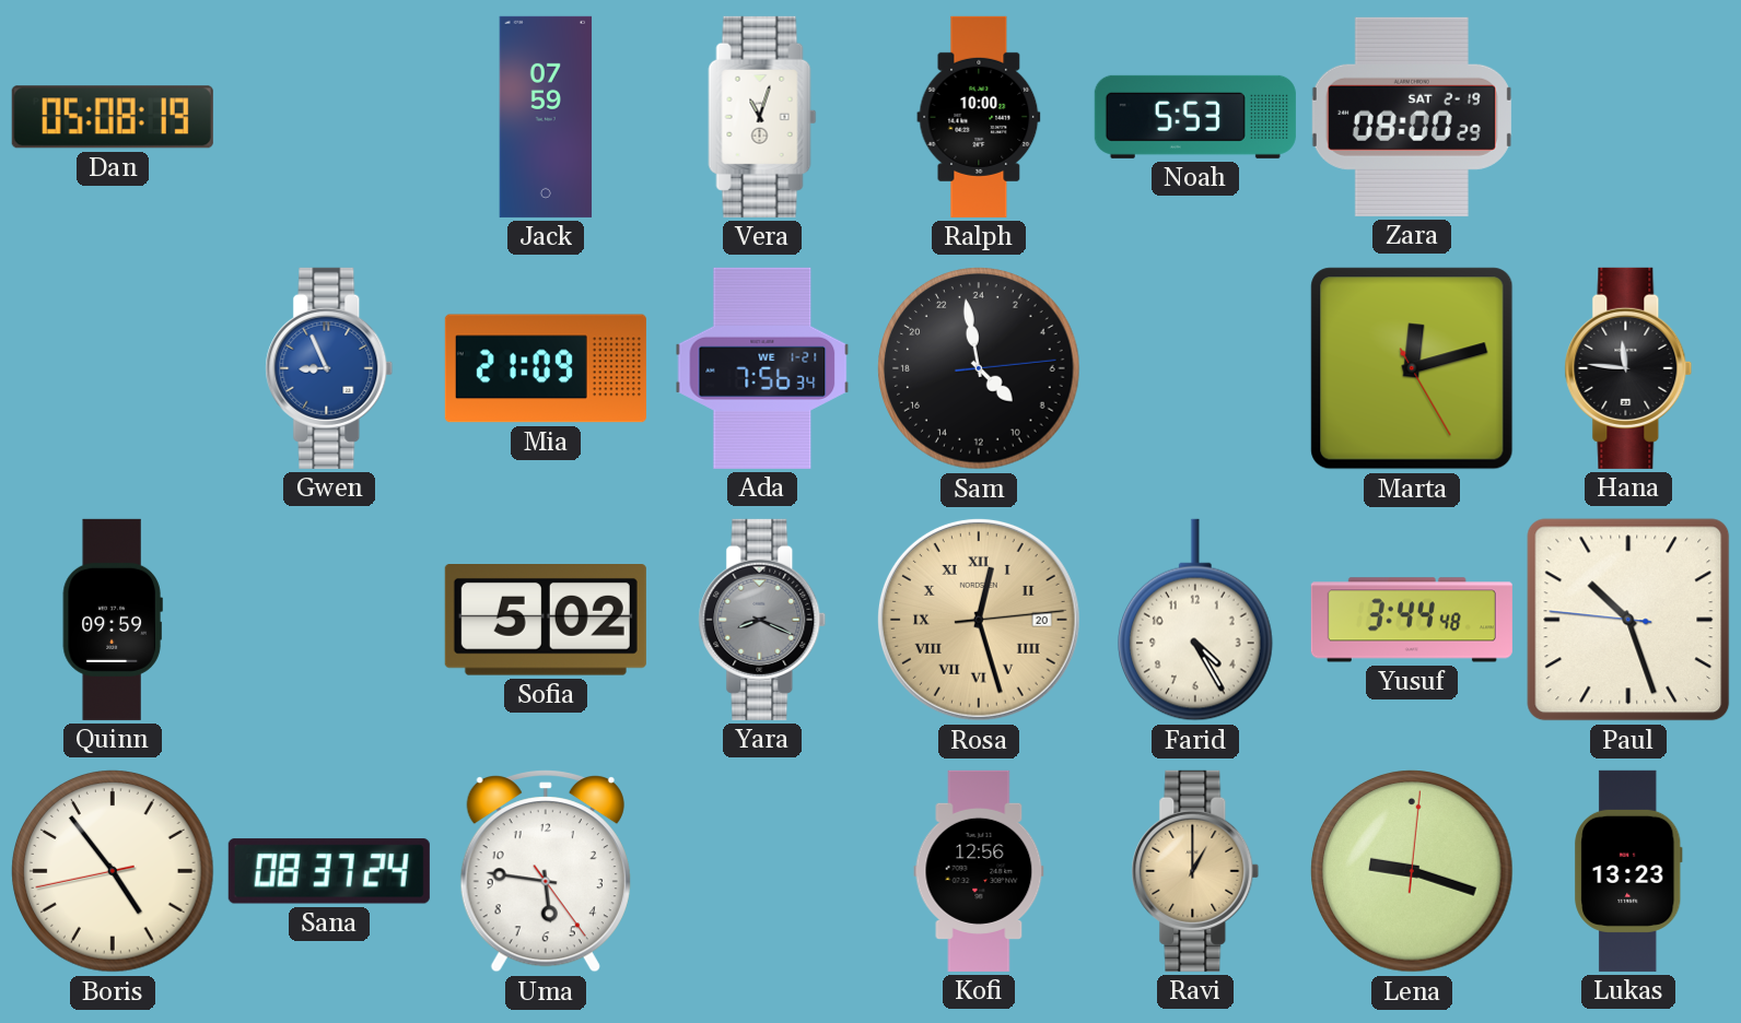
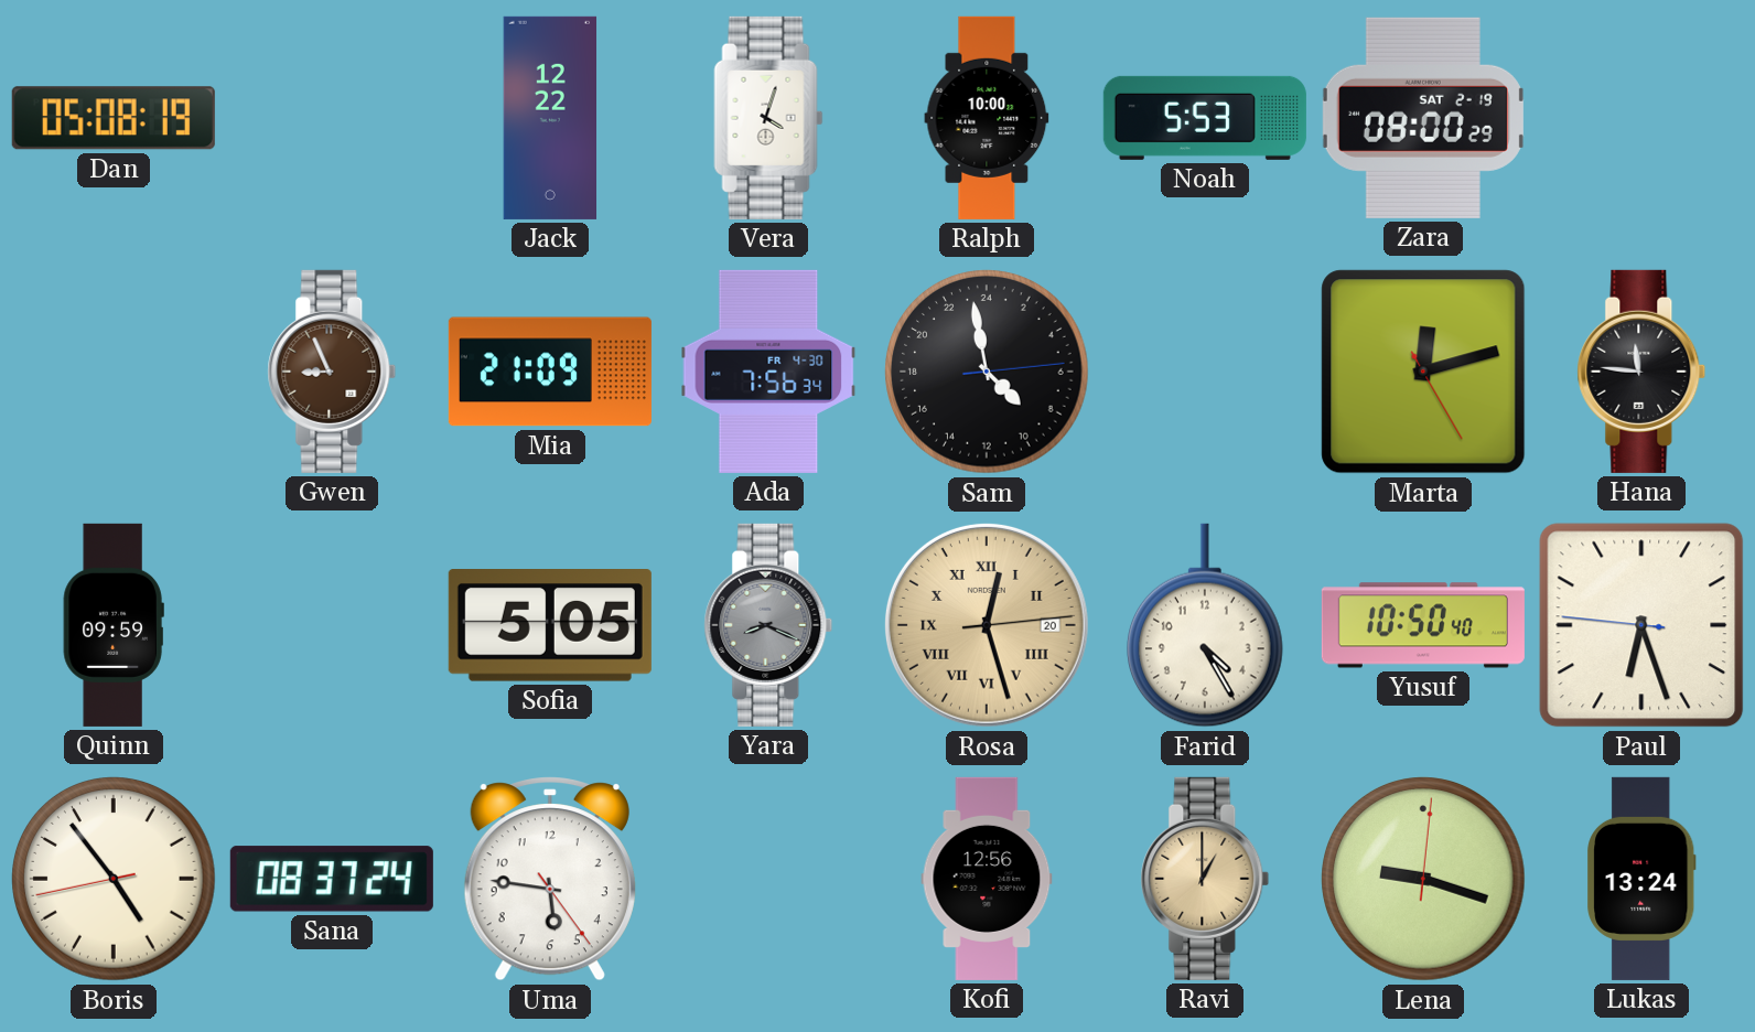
Jack: 07:59 -> 12:22 (550, 118)
Vera: 11:03 -> 4:03 (768, 118)
Gwen dial: blue -> brown (332, 372)
Ada date: WE 1-21 -> FR 4-30 (768, 372)
Sofia: 5:02 -> 5:05 (550, 625)
Yusuf: 3:44 -> 10:50 (1423, 625)
Paul: 10:26 -> 6:26 (1641, 625)
Lukas: 13:23 -> 13:24 (1641, 879)
